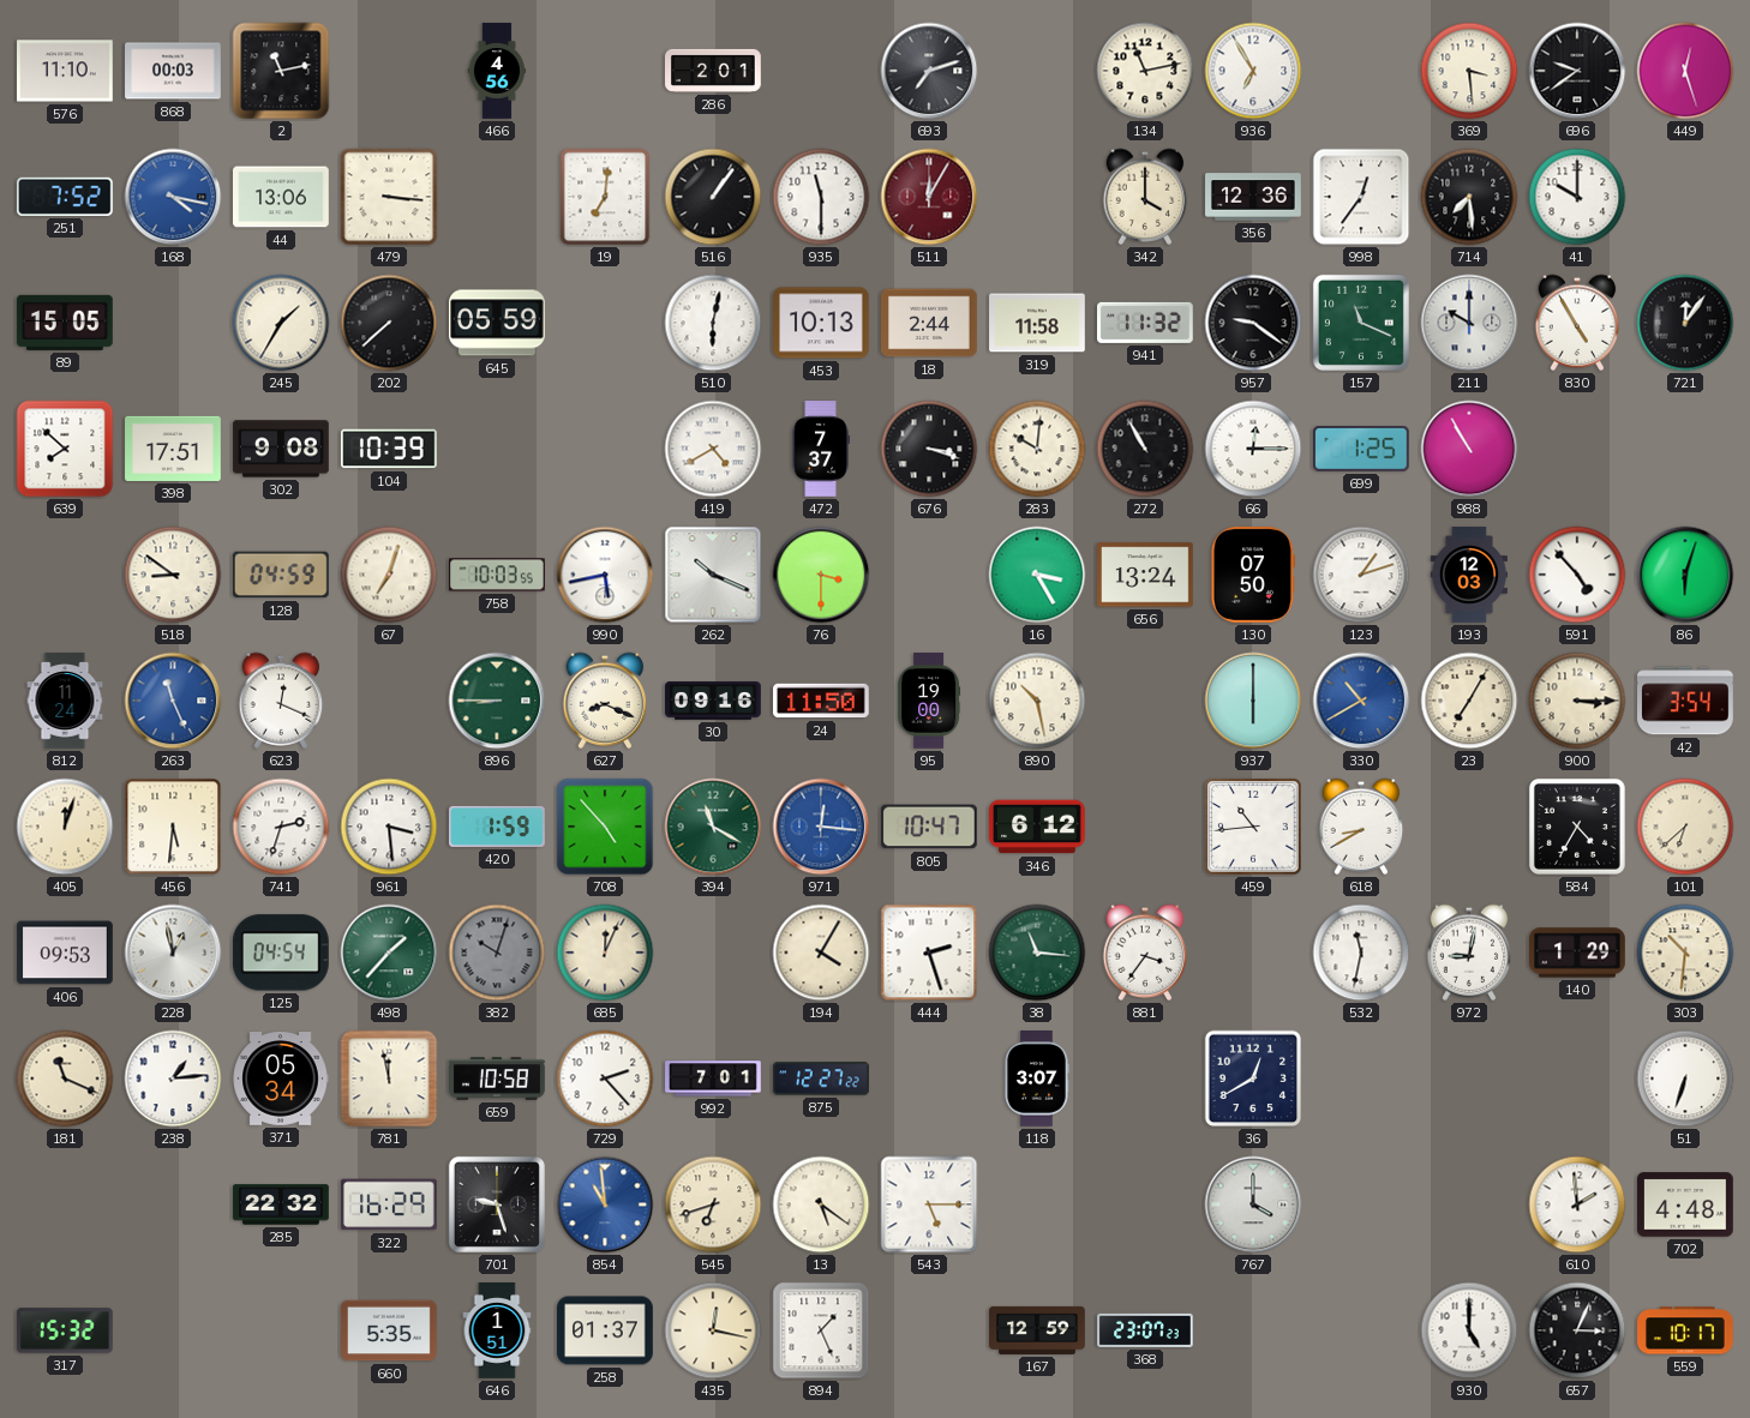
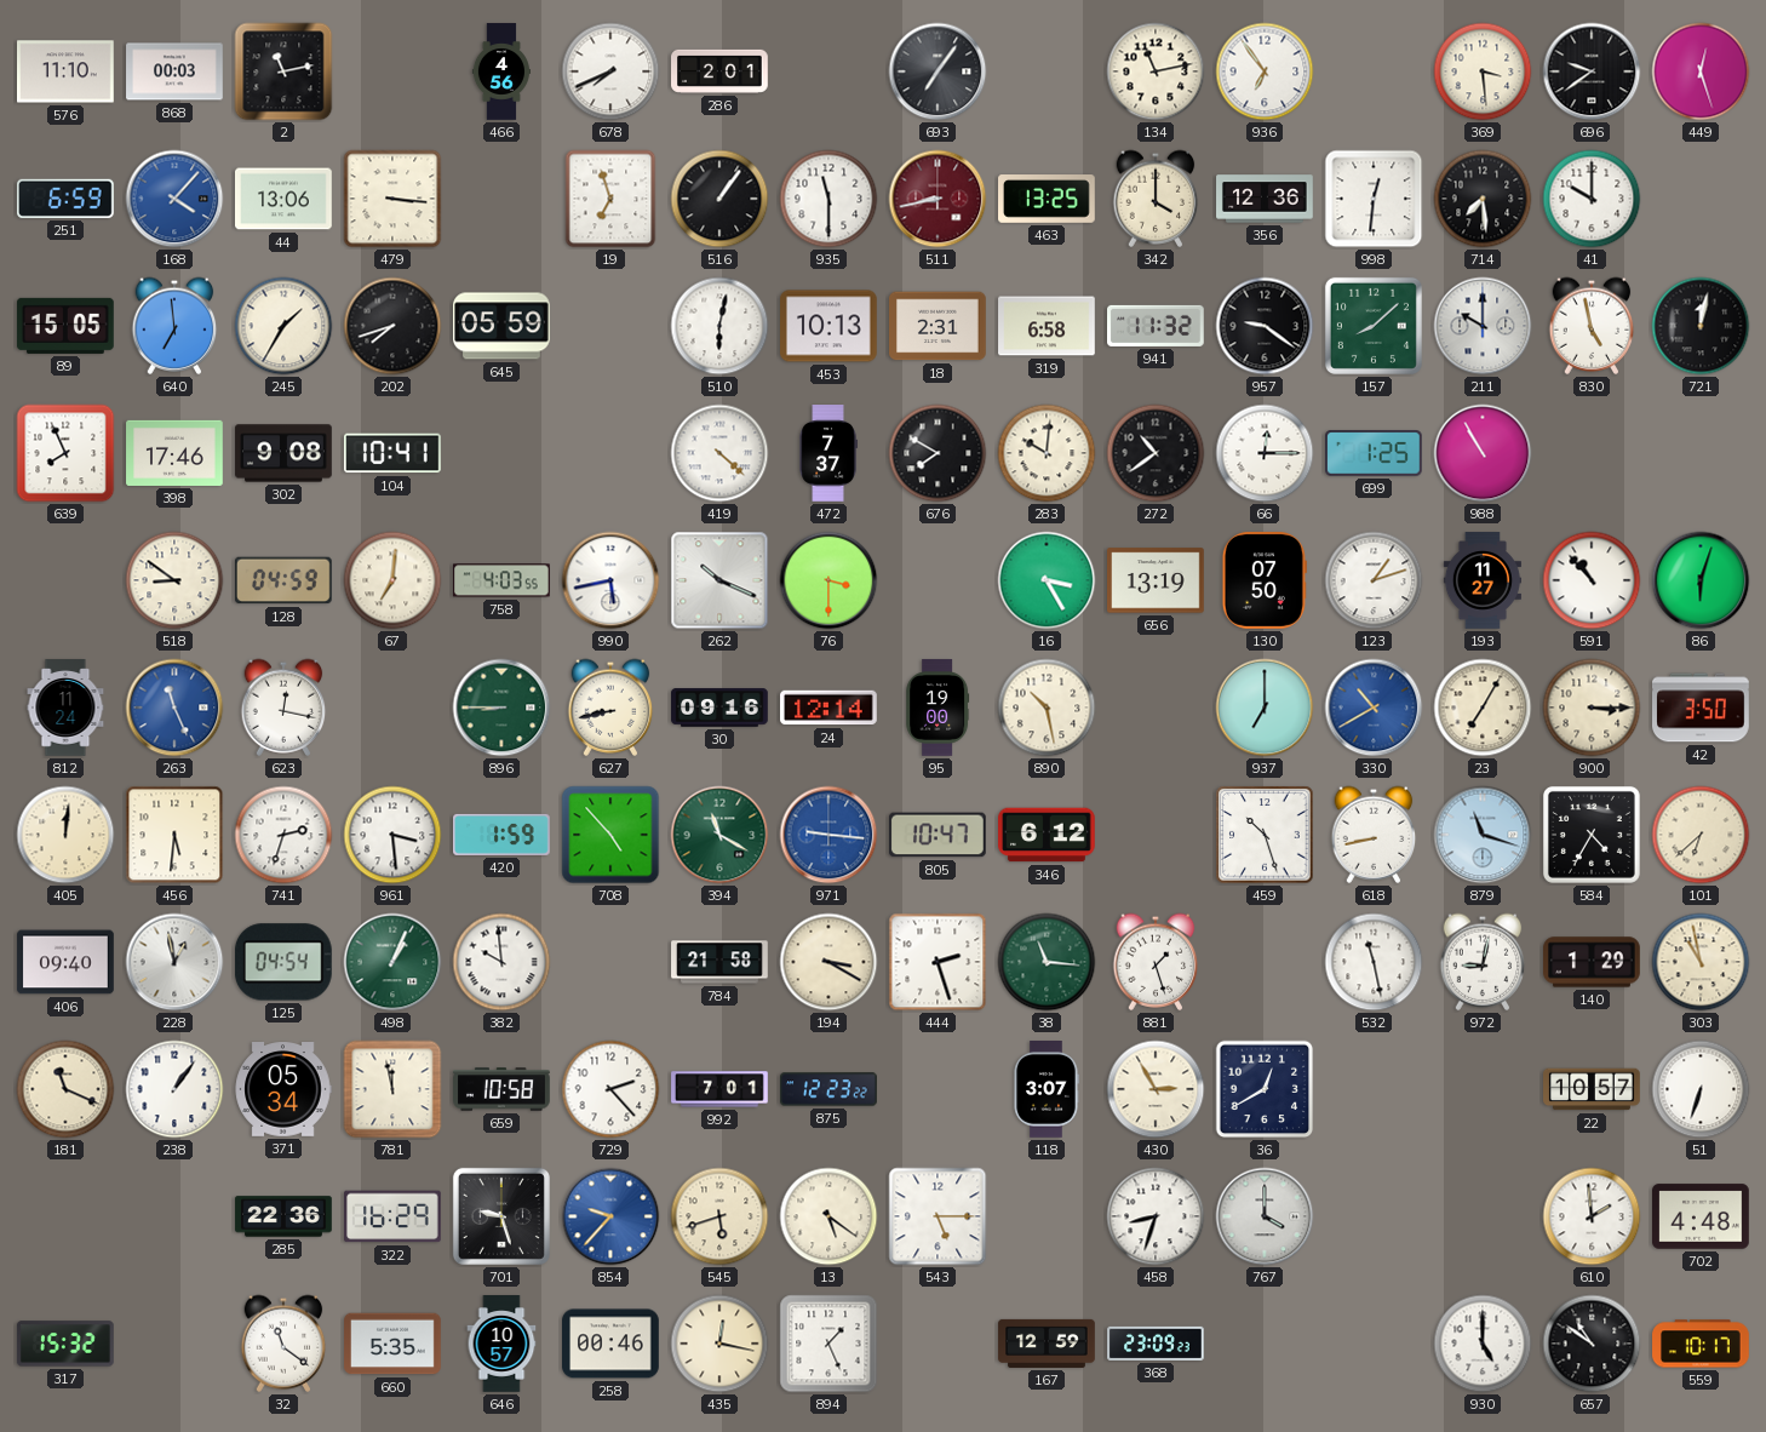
678: none -> 7:41 (610, 71)
693: 7:12 -> 7:06 (938, 71)
936: 6:55 -> 6:54 (1265, 71)
251: 7:52 -> 6:59 (65, 199)
168: 4:17 -> 4:07 (174, 199)
19: 7:01 -> 6:57 (610, 199)
511: 12:05 -> 8:43 (938, 199)
463: none -> 13:25 (1048, 200)
998: 12:36 -> 12:31 (1374, 199)
640: none -> 6:59 (174, 326)
202: 7:38 -> 7:42 (392, 326)
18: 2:44 -> 2:31 (939, 326)
319: 11:58 -> 6:58 (1047, 326)
157: 11:19 -> 8:08 (1374, 326)
830: 4:55 -> 4:58 (1592, 326)
721: 12:06 -> 12:02 (1701, 326)
639: 7:52 -> 7:56 (65, 453)
398: 17:51 -> 17:46 (174, 453)
104: 10:39 -> 10:41 (392, 453)
419: 4:40 -> 4:22 (719, 453)
676: 3:18 -> 7:50 (938, 453)
272: 10:55 -> 10:39 (1156, 453)
67: 7:03 -> 7:01 (392, 580)
758: 10:03 -> 4:03 (503, 580)
656: 13:24 -> 13:19 (1157, 580)
193: 12:03 -> 11:27 (1483, 580)
591: 4:53 -> 10:53 (1592, 580)
623: 12:19 -> 12:17 (283, 708)
627: 8:19 -> 8:43 (610, 708)
24: 11:50 -> 12:14 (830, 708)
937: 6:00 -> 7:00 (1265, 708)
42: 3:54 -> 3:50 (1702, 708)
405: 12:03 -> 12:01 (65, 835)
971: 12:16 -> 9:16 (828, 835)
459: 10:44 -> 10:27 (1265, 835)
618: 8:40 -> 8:43 (1374, 835)
879: none -> 11:18 (1483, 835)
406: 09:53 -> 09:40 (65, 962)
498: 1:37 -> 1:04 (392, 962)
382: 10:03 -> 9:59 (501, 962)
382 dial: grey -> white (501, 962)
685: 12:04 -> none (605, 953)
784: none -> 21:58 (719, 962)
194: 4:05 -> 3:20 (828, 962)
881: 3:36 -> 1:27 (1156, 962)
532: 11:32 -> 11:28 (1374, 962)
303: 10:31 -> 10:58 (1701, 962)
238: 1:14 -> 1:06 (174, 1089)
875: 12:27 -> 12:23 (828, 1089)
430: none -> 2:55 (1156, 1089)
22: none -> 10:57 (1592, 1089)
285: 22:32 -> 22:36 (283, 1216)
854: 10:59 -> 9:37 (610, 1216)
545: 6:42 -> 5:42 (719, 1216)
458: none -> 8:33 (1156, 1216)
32: none -> 11:21 (283, 1344)
646: 1:51 -> 10:57 (501, 1344)
258: 01:37 -> 00:46 (612, 1344)
368: 23:07 -> 23:09 (1156, 1344)
657: 3:04 -> 10:51 (1592, 1344)
